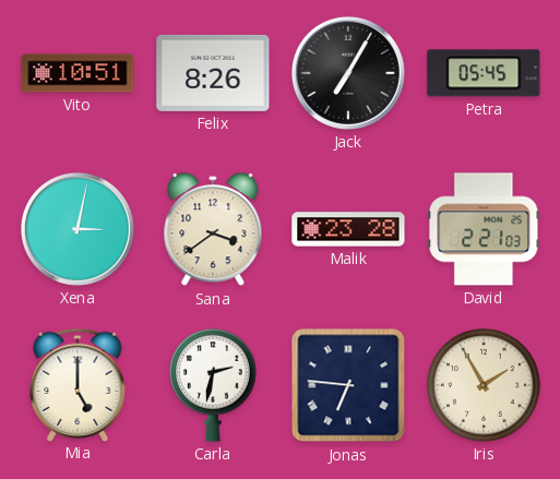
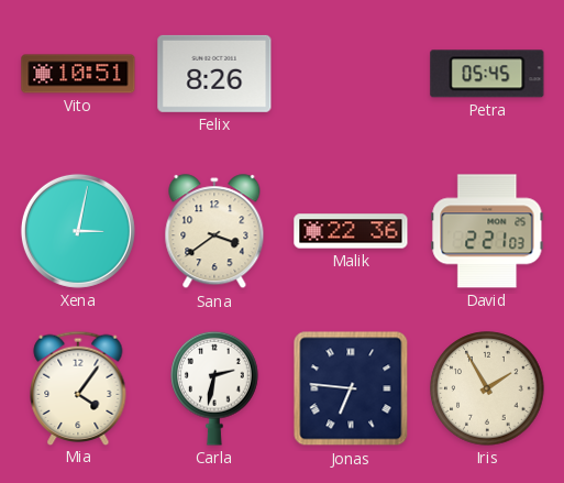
Jack: 7:05 -> none (348, 73)
Malik: 23:28 -> 22:36 (351, 231)
Mia: 5:00 -> 4:06 (78, 387)
